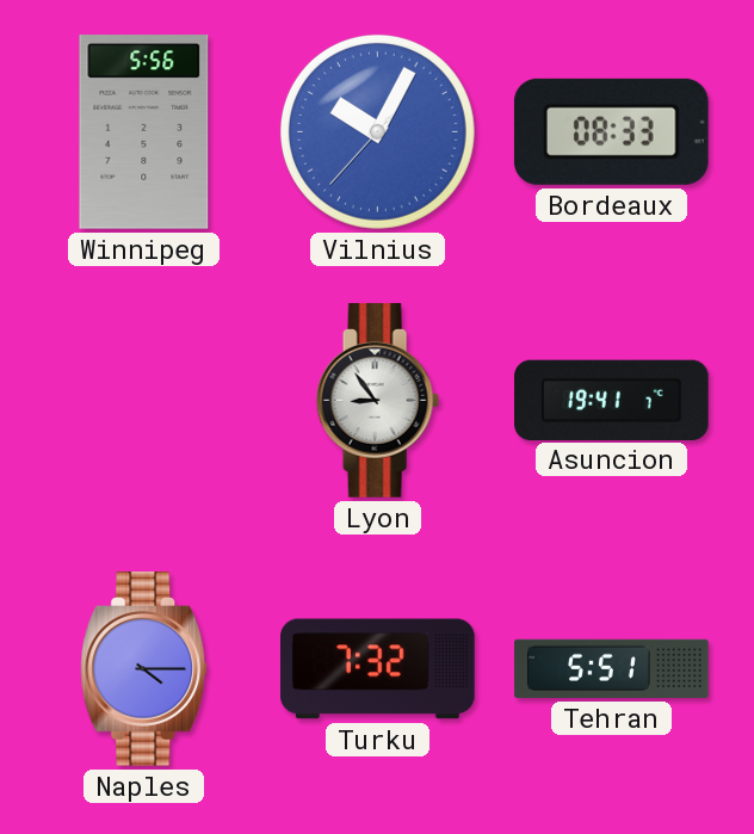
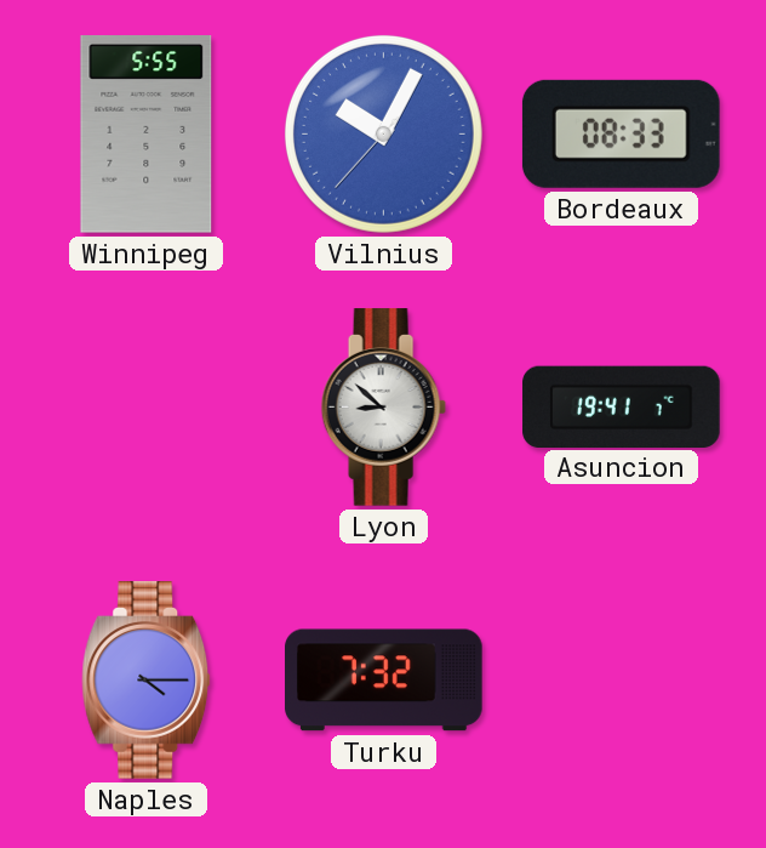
Winnipeg: 5:56 -> 5:55 (147, 135)
Lyon: 8:54 -> 8:52 (383, 408)
Tehran: 5:51 -> none (612, 668)
